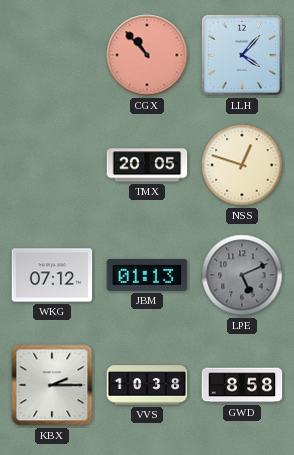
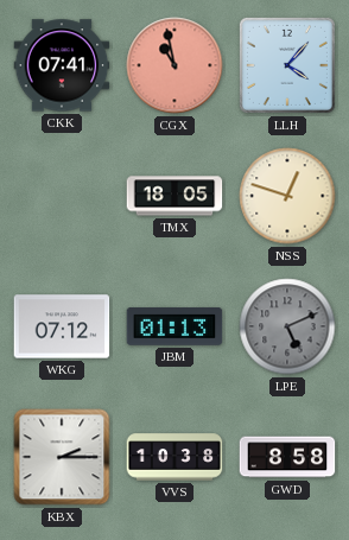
CKK: none -> 07:41 (62, 65)
CGX: 10:53 -> 10:58 (174, 65)
TMX: 20:05 -> 18:05 (174, 196)
